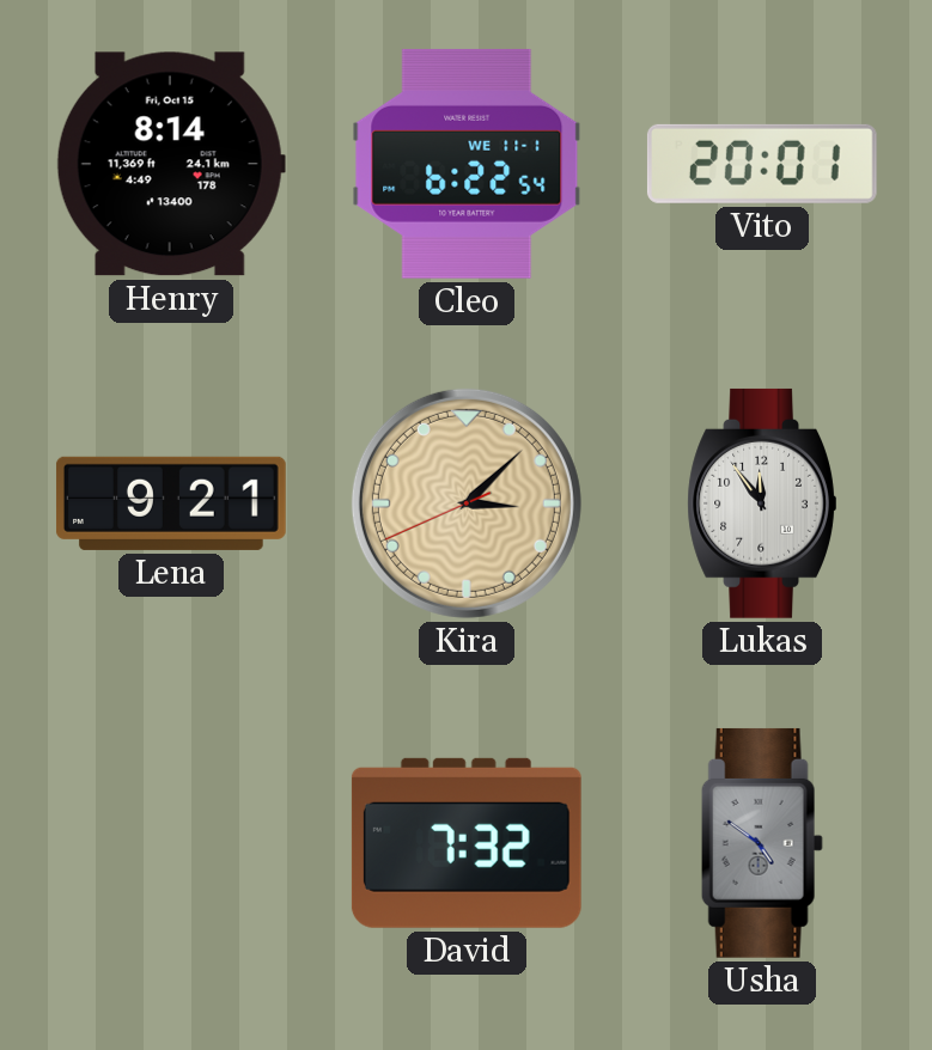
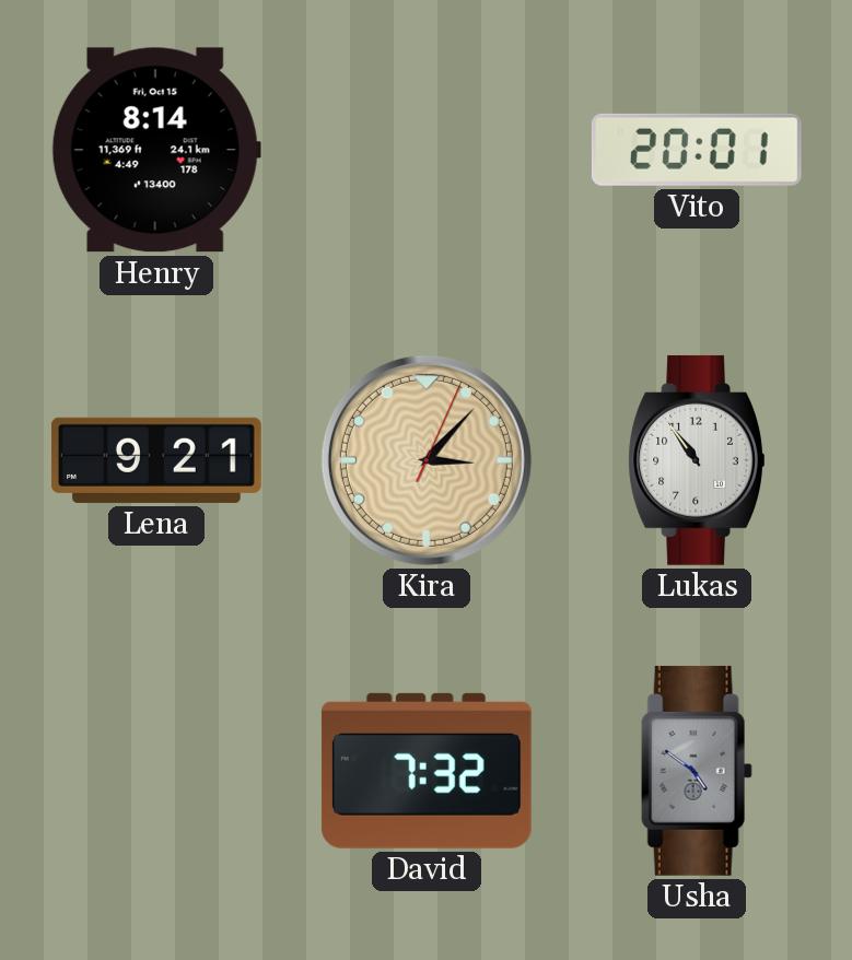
Cleo: 6:22 -> none (467, 164)
Kira: 3:07:41 -> 3:07:04 (427, 460)
Lukas: 11:54 -> 10:54 (697, 460)
